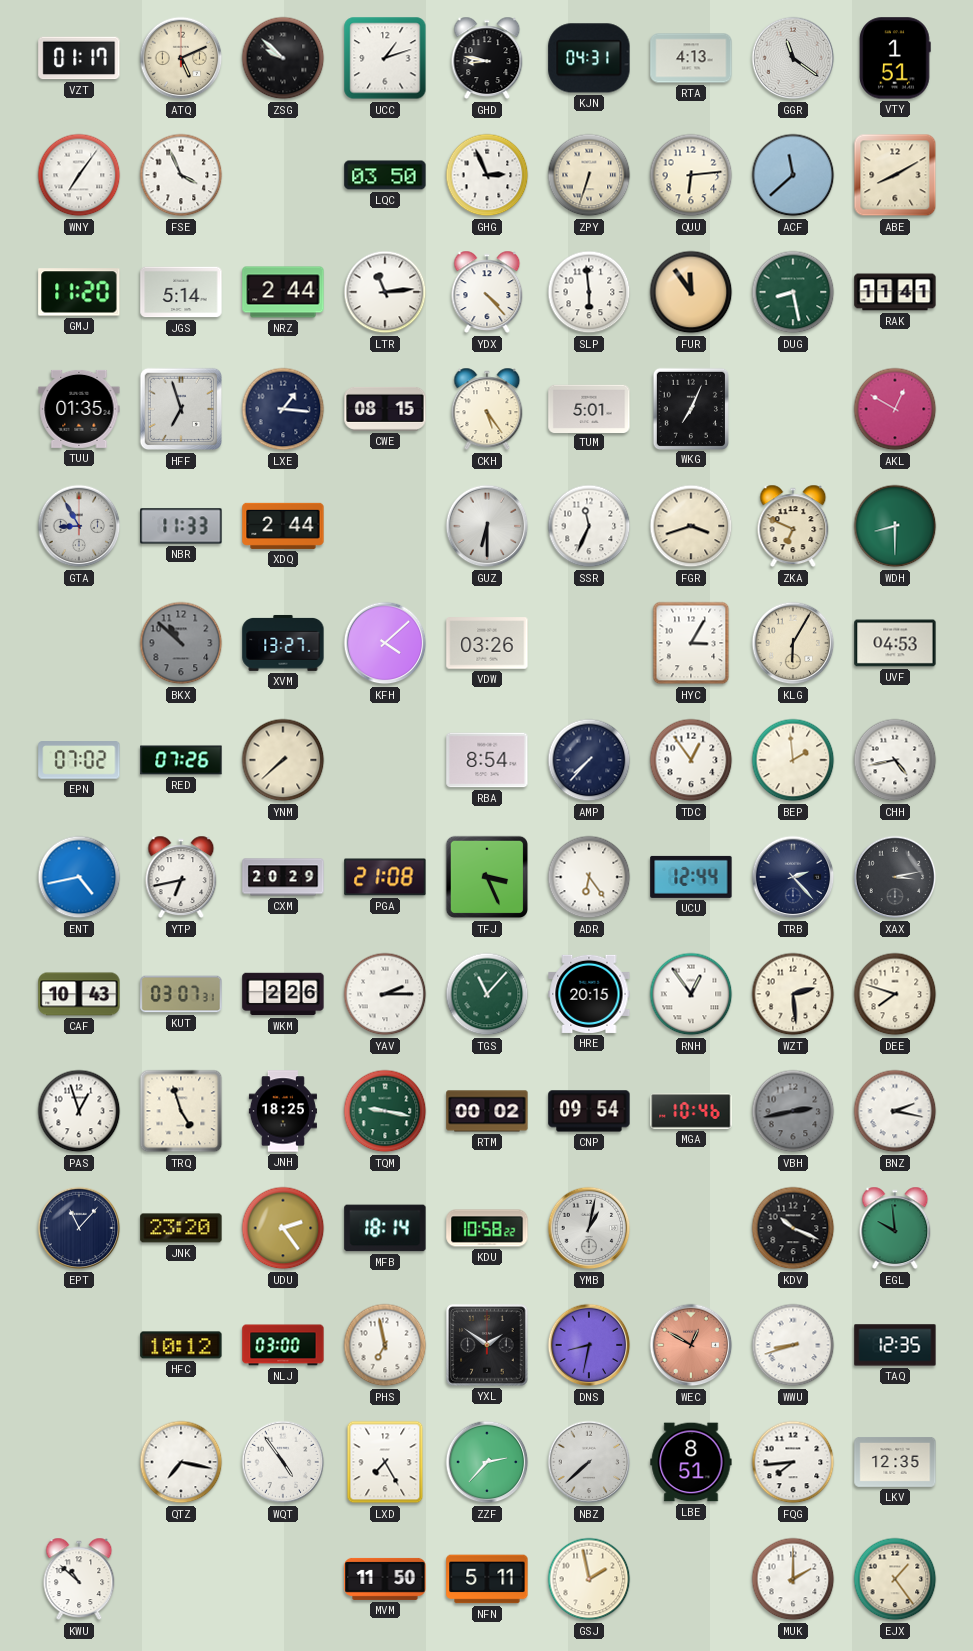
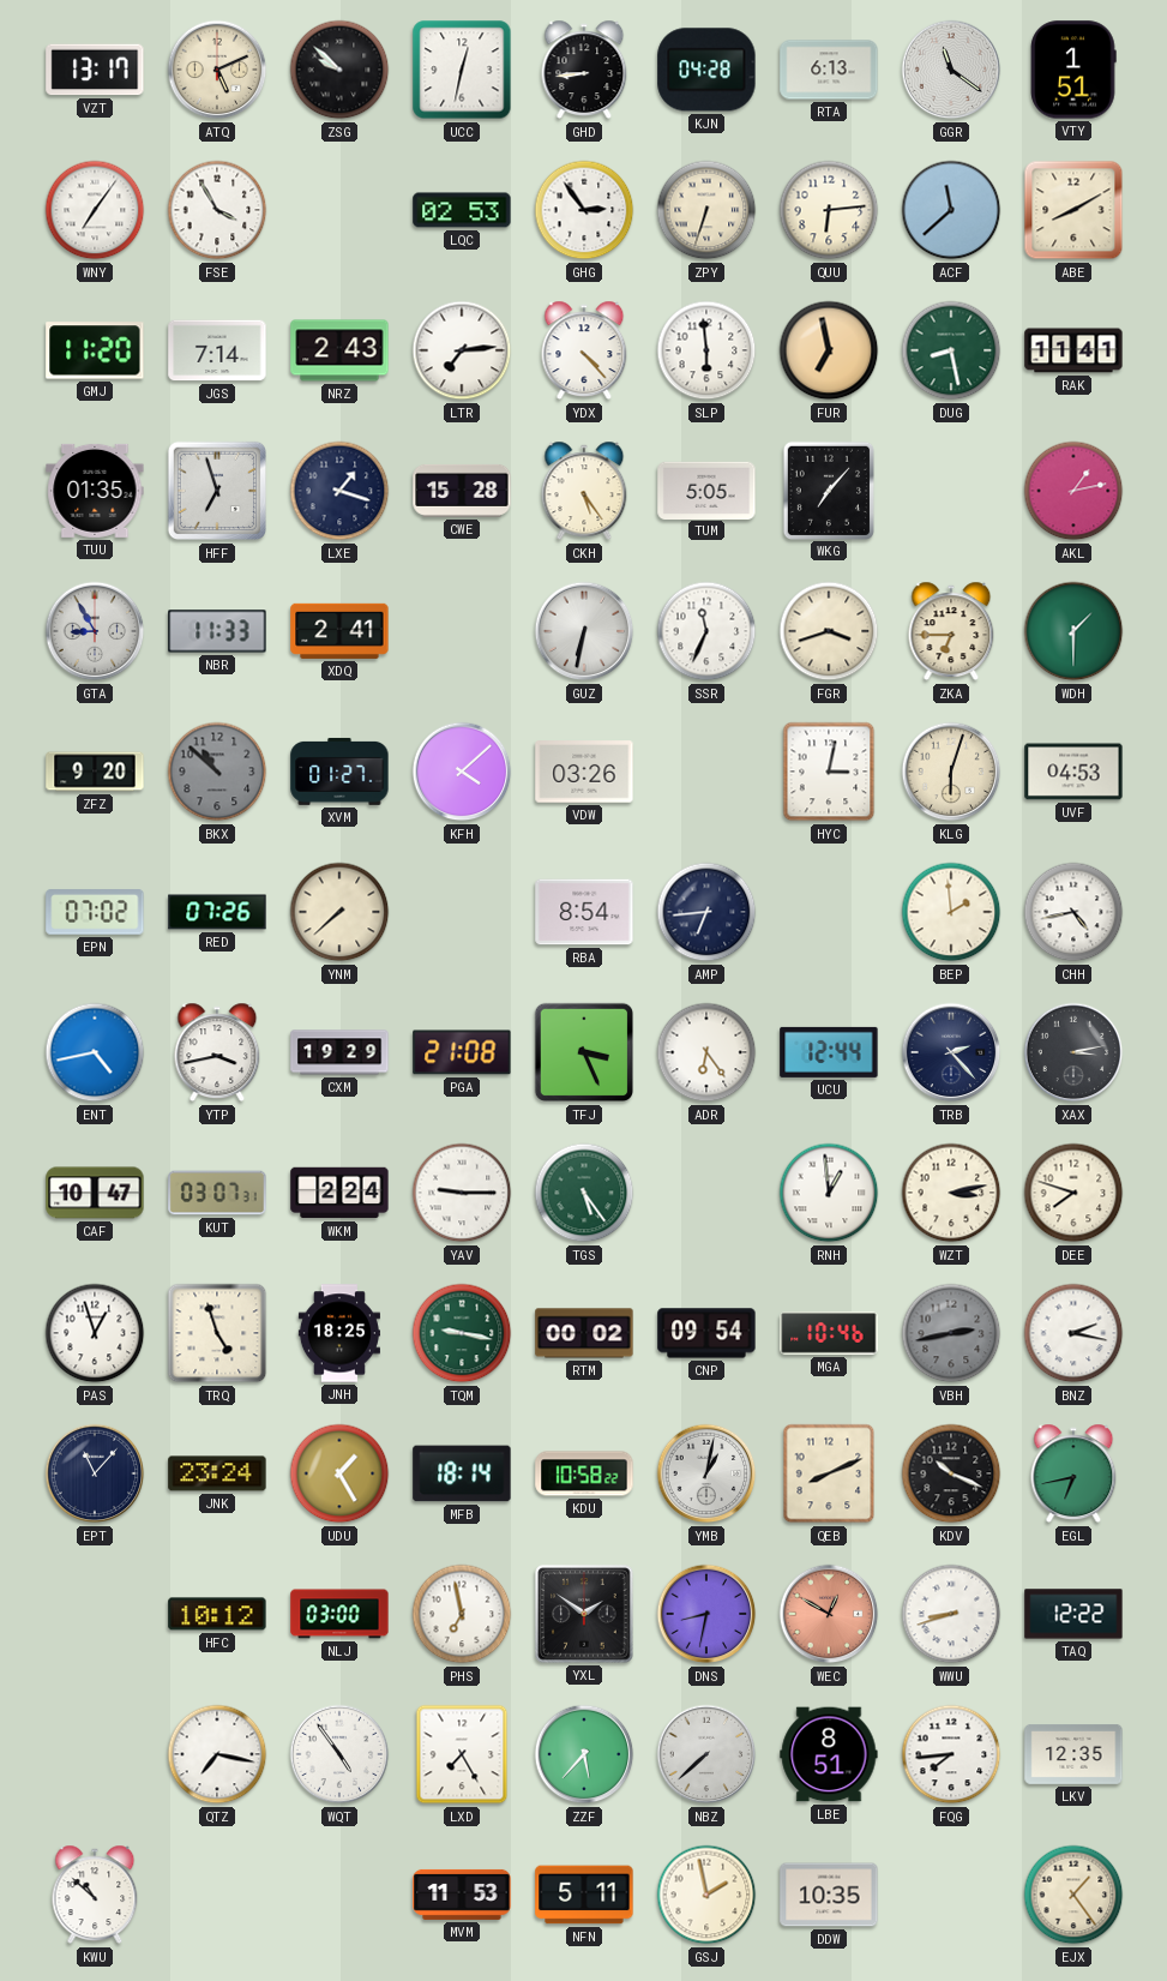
VZT: 01:17 -> 13:17 (95, 70)
UCC: 1:12 -> 12:32 (462, 70)
GHD: 8:47 -> 8:44 (584, 70)
KJN: 04:31 -> 04:28 (706, 70)
RTA: 4:13 -> 6:13 (829, 70)
FSE: 3:56 -> 3:55 (217, 210)
LQC: 03:50 -> 02:53 (462, 210)
GHG: 2:56 -> 2:54 (584, 210)
JGS: 5:14 -> 7:14 (217, 350)
NRZ: 2:44 -> 2:43 (339, 350)
LTR: 11:14 -> 7:14 (462, 350)
FUR: 11:54 -> 6:58 (829, 350)
LXE: 1:16 -> 1:18 (339, 491)
CWE: 08:15 -> 15:28 (462, 491)
TUM: 5:01 -> 5:05 (706, 490)
WKG: 7:04 -> 7:07 (828, 490)
AKL: 12:50 -> 1:13 (1073, 491)
XDQ: 2:44 -> 2:41 (339, 631)
GUZ: 6:30 -> 6:32 (584, 631)
ZKA: 6:49 -> 6:45 (951, 631)
WDH: 8:30 -> 1:30 (1073, 631)
ZFZ: none -> 9:20 (95, 772)
XVM: 13:27 -> 01:27 (339, 772)
HYC: 3:05 -> 3:02 (829, 772)
KLG: 6:05 -> 6:03 (951, 772)
AMP: 7:37 -> 6:44 (706, 912)
TDC: 12:54 -> none (691, 760)
YTP: 6:43 -> 3:43 (217, 1052)
CXM: 20:29 -> 19:29 (339, 1052)
CAF: 10:43 -> 10:47 (95, 1193)
WKM: 2:26 -> 2:24 (339, 1193)
YAV: 2:15 -> 9:15 (462, 1193)
TGS: 11:07 -> 5:24 (584, 1193)
HRE: 20:15 -> none (589, 994)
RNH: 12:54 -> 12:59 (829, 1193)
WZT: 2:29 -> 3:13 (951, 1193)
JNK: 23:20 -> 23:24 (217, 1473)
UDU: 2:24 -> 1:25 (339, 1473)
QEB: none -> 8:11 (829, 1473)
EGL: 9:59 -> 6:43 (1073, 1473)
TAQ: 12:35 -> 12:22 (1073, 1614)
ZZF: 2:37 -> 5:37 (584, 1754)
MVM: 11:50 -> 11:53 (462, 1895)
DDW: none -> 10:35 (829, 1895)
MUK: 2:00 -> none (793, 1579)
